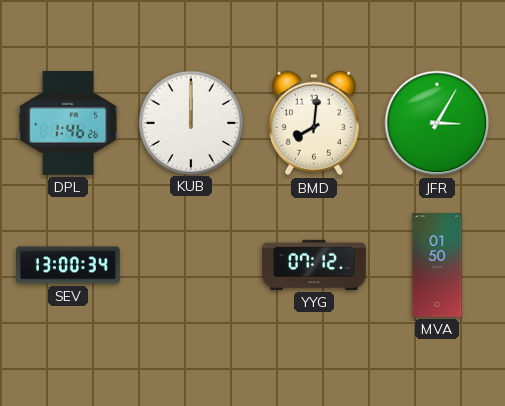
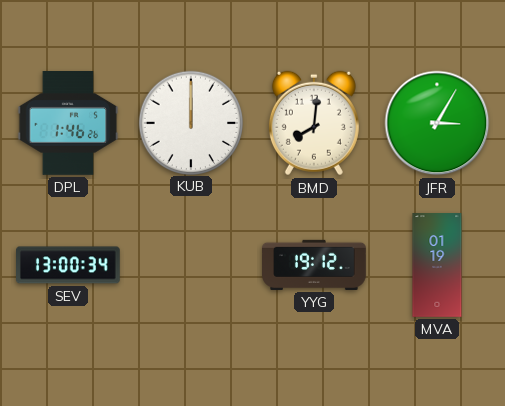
YYG: 07:12 -> 19:12 (314, 265)
MVA: 01:50 -> 01:19 (437, 265)
